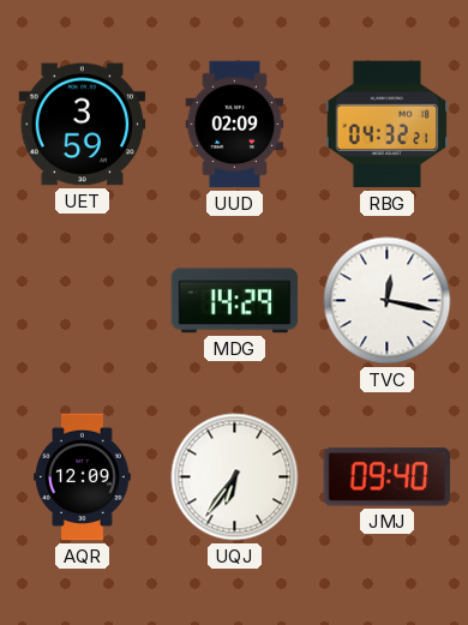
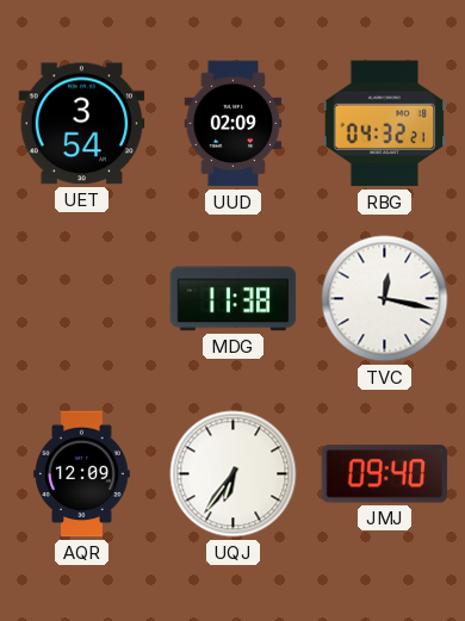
UET: 3:59 -> 3:54 (82, 124)
MDG: 14:29 -> 11:38 (234, 299)
